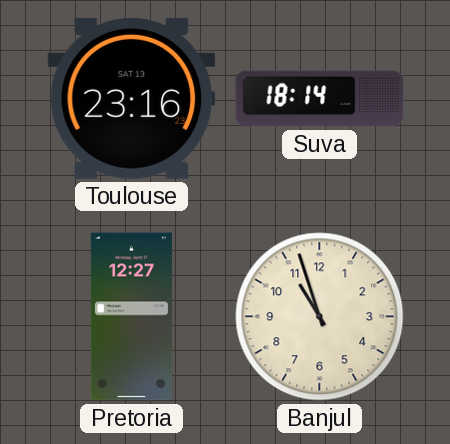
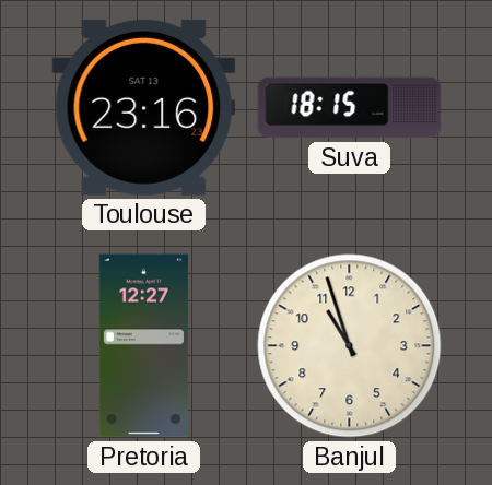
Suva: 18:14 -> 18:15 (350, 108)
